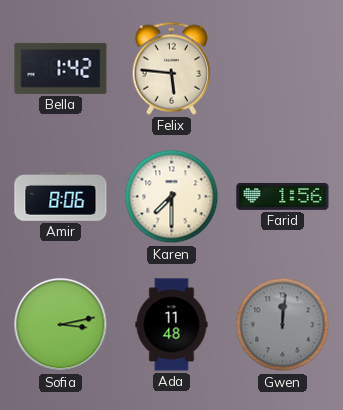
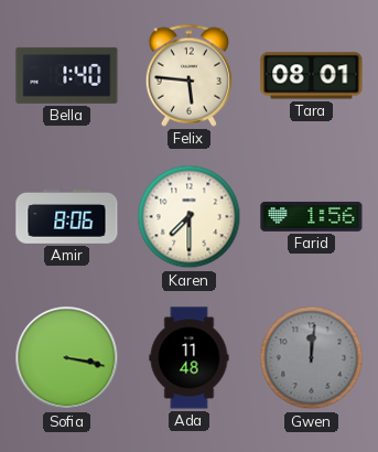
Bella: 1:42 -> 1:40 (67, 75)
Tara: none -> 08:01 (312, 76)
Sofia: 3:13 -> 3:17 (67, 358)
